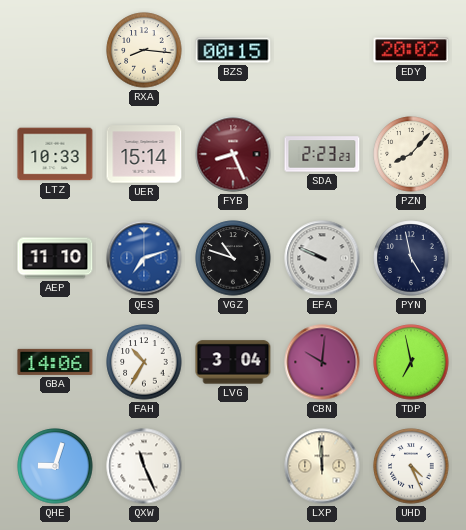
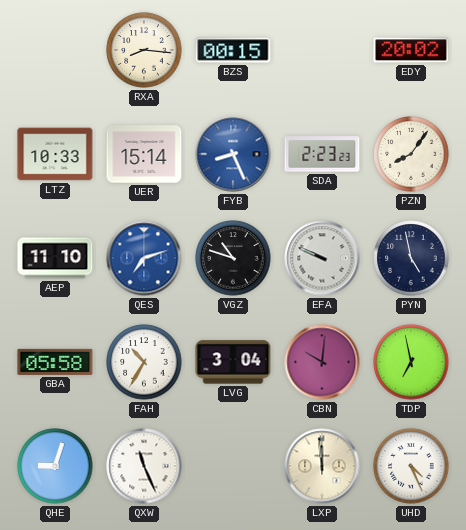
FYB dial: burgundy -> blue (233, 154)
PZN: 8:07 -> 8:06 (411, 154)
GBA: 14:06 -> 05:58 (55, 362)
